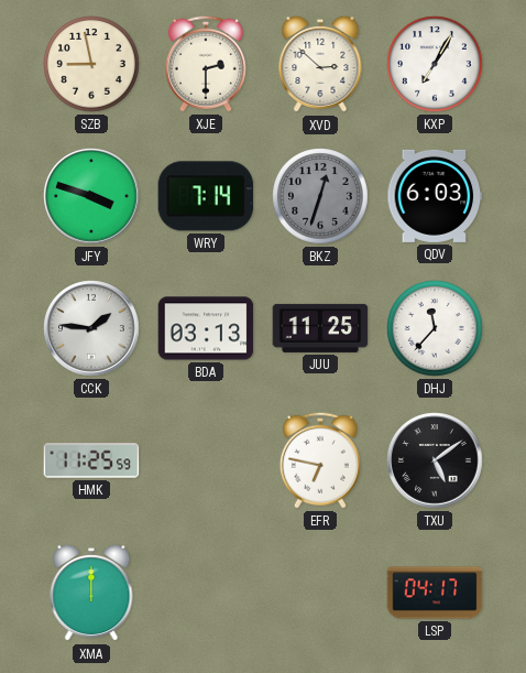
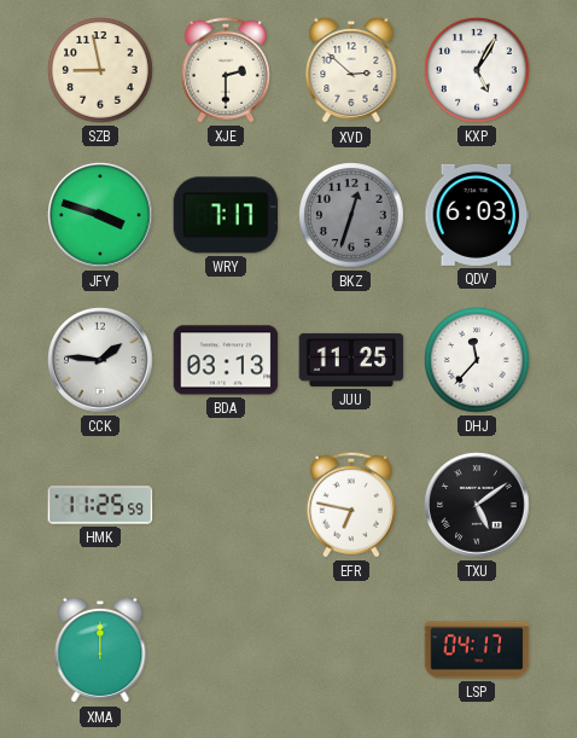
KXP: 7:05 -> 5:05 (477, 70)
WRY: 7:14 -> 7:17 (226, 215)
